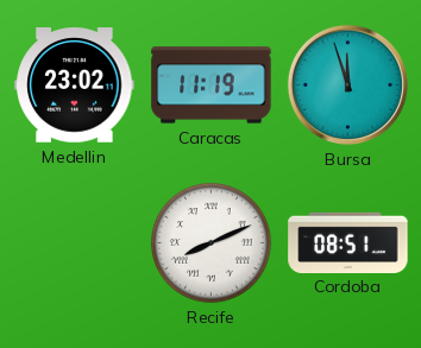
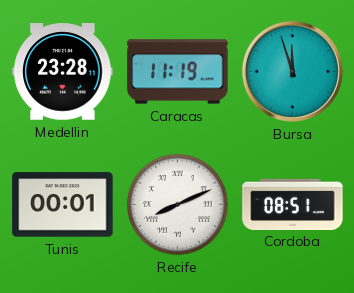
Medellin: 23:02 -> 23:28 (63, 72)
Tunis: none -> 00:01 (63, 205)
